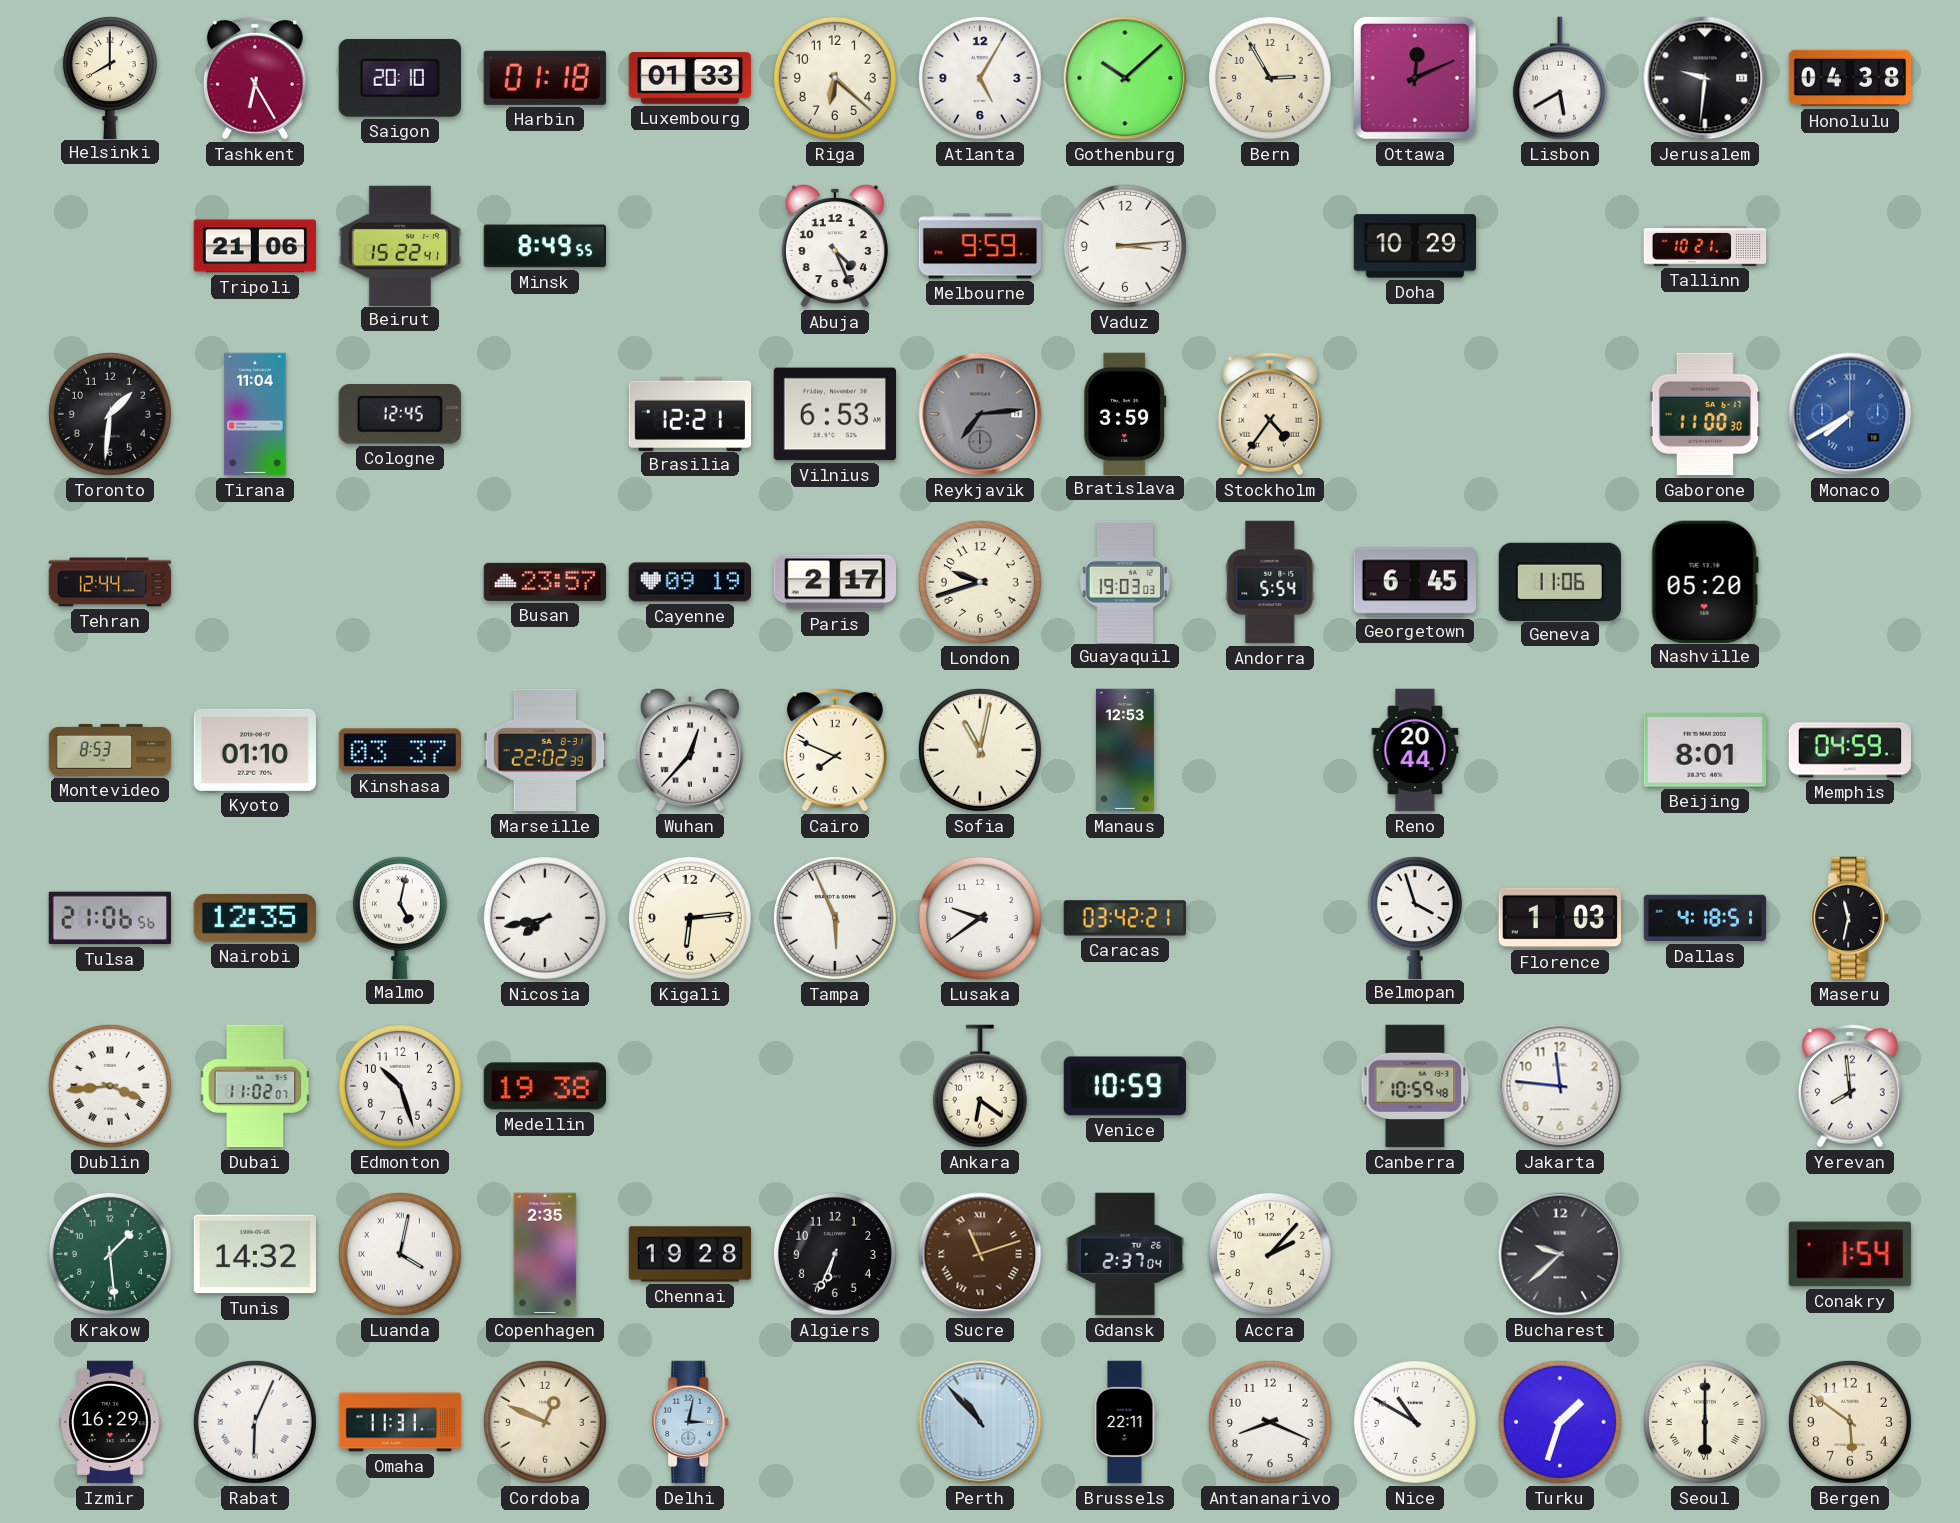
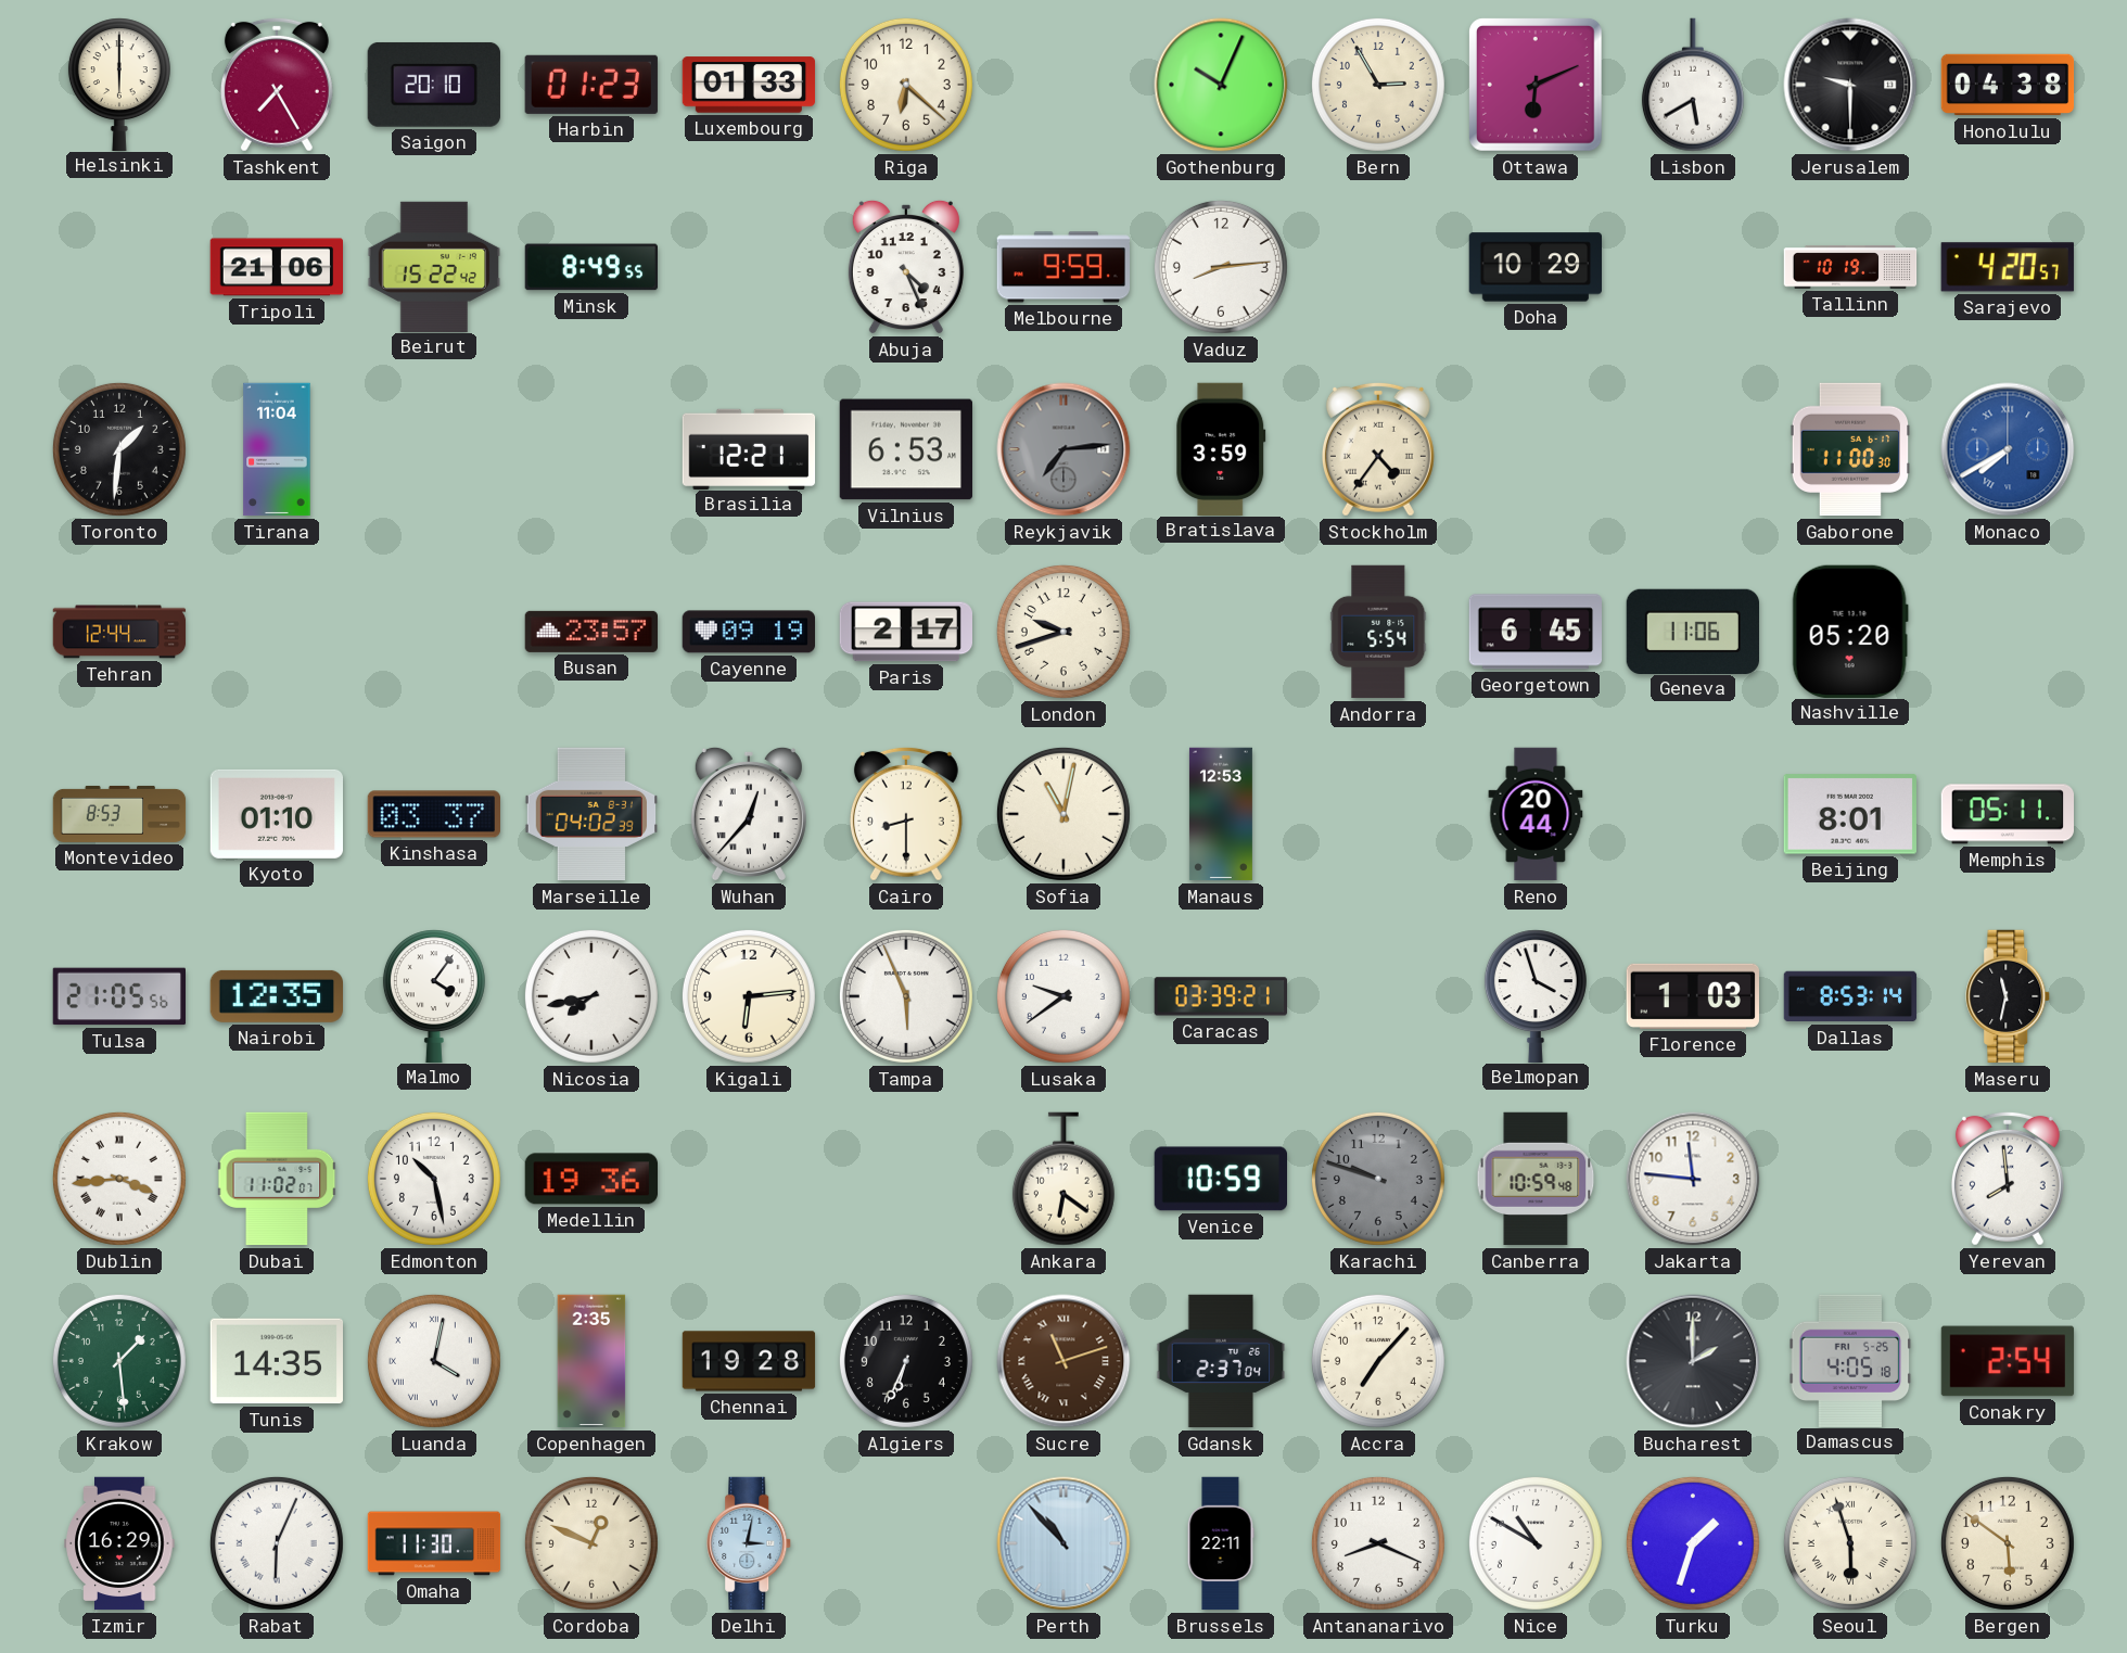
Helsinki: 8:00 -> 6:00 (119, 84)
Tashkent: 6:25 -> 7:25 (277, 85)
Harbin: 01:18 -> 01:23 (591, 85)
Atlanta: 5:05 -> none (980, 78)
Gothenburg: 10:08 -> 10:04 (1221, 85)
Ottawa: 12:11 -> 6:11 (1536, 85)
Jerusalem: 9:31 -> 9:30 (1850, 85)
Beirut: 15:22:41 -> 15:22:42 (434, 266)
Vaduz: 3:14 -> 8:14 (1221, 267)
Tallinn: 10:21 -> 10:19 (1850, 267)
Sarajevo: none -> 4:20 (2008, 267)
Cologne: 12:45 -> none (400, 414)
Guayaquil: 19:03 -> none (1125, 581)
Marseille: 22:02 -> 04:02 (591, 814)
Cairo: 7:49 -> 8:30 (906, 814)
Memphis: 04:59 -> 05:11 (2007, 814)
Tulsa: 21:06 -> 21:05 (118, 996)
Malmo: 5:02 -> 4:06 (434, 995)
Caracas: 03:42 -> 03:39 (1220, 996)
Dallas: 4:18 -> 8:53 (1850, 996)
Edmonton: 10:27 -> 10:28 (434, 1179)
Medellin: 19:38 -> 19:36 (590, 1179)
Karachi: none -> 9:48 (1378, 1179)
Tunis: 14:32 -> 14:35 (276, 1361)
Accra: 2:07 -> 7:07 (1378, 1361)
Bucharest: 9:38 -> 2:00 (1693, 1361)
Damascus: none -> 4:05 (1850, 1360)
Conakry: 1:54 -> 2:54 (2008, 1361)
Omaha: 11:31 -> 11:30 (434, 1543)
Seoul: 6:00 -> 5:57 (1850, 1543)
